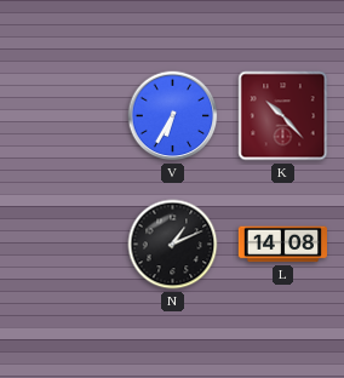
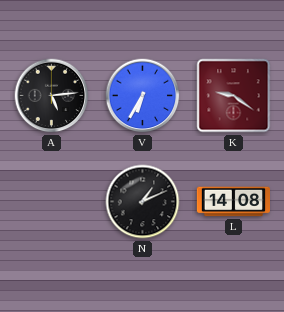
A: none -> 5:14 (52, 96)
K: 10:23 -> 9:21 (234, 96)
